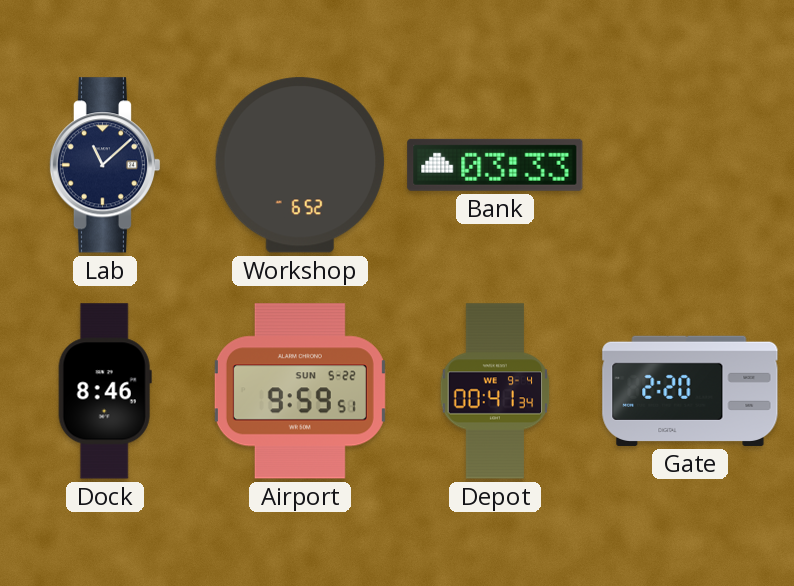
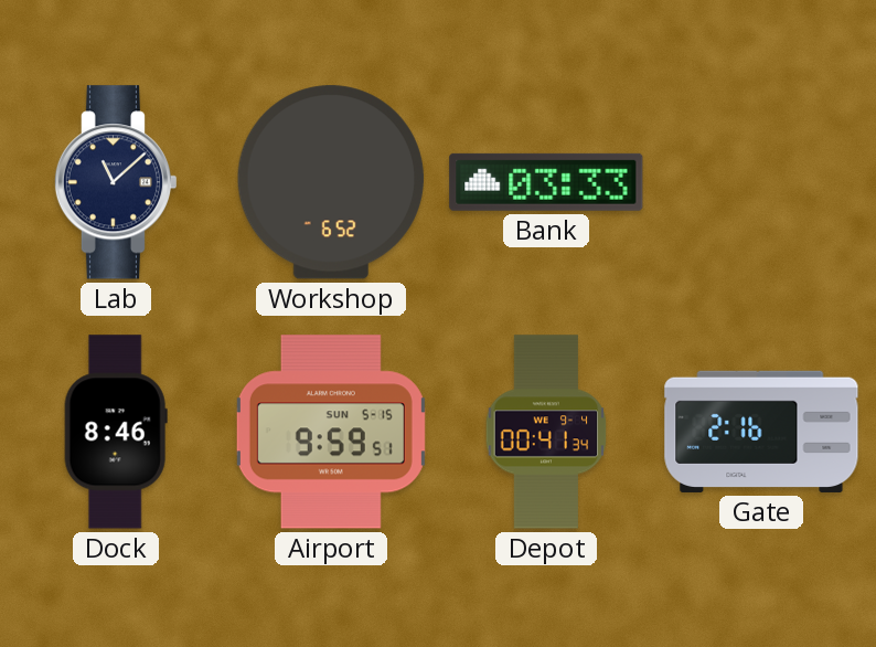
Airport date: SUN 5-22 -> SUN 5-15 (331, 432)
Gate: 2:20 -> 2:16 (761, 432)
